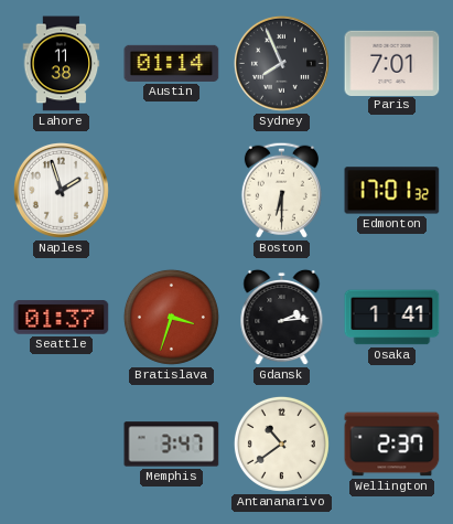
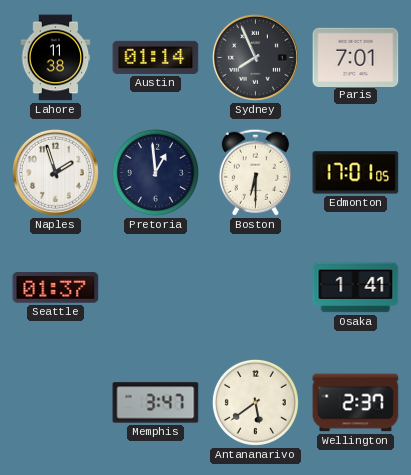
Pretoria: none -> 12:59 (155, 172)
Edmonton: 17:01:32 -> 17:01:05 (356, 173)
Bratislava: 3:33 -> none (171, 317)
Gdansk: 2:14 -> none (282, 318)
Antananarivo: 10:39 -> 5:39 (255, 402)
